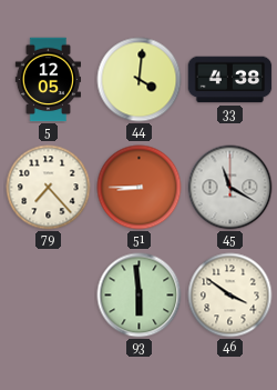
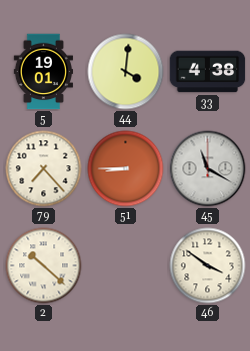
5: 12:05 -> 19:01 (43, 72)
2: none -> 10:22 (44, 266)
93: 5:59 -> none (140, 296)
